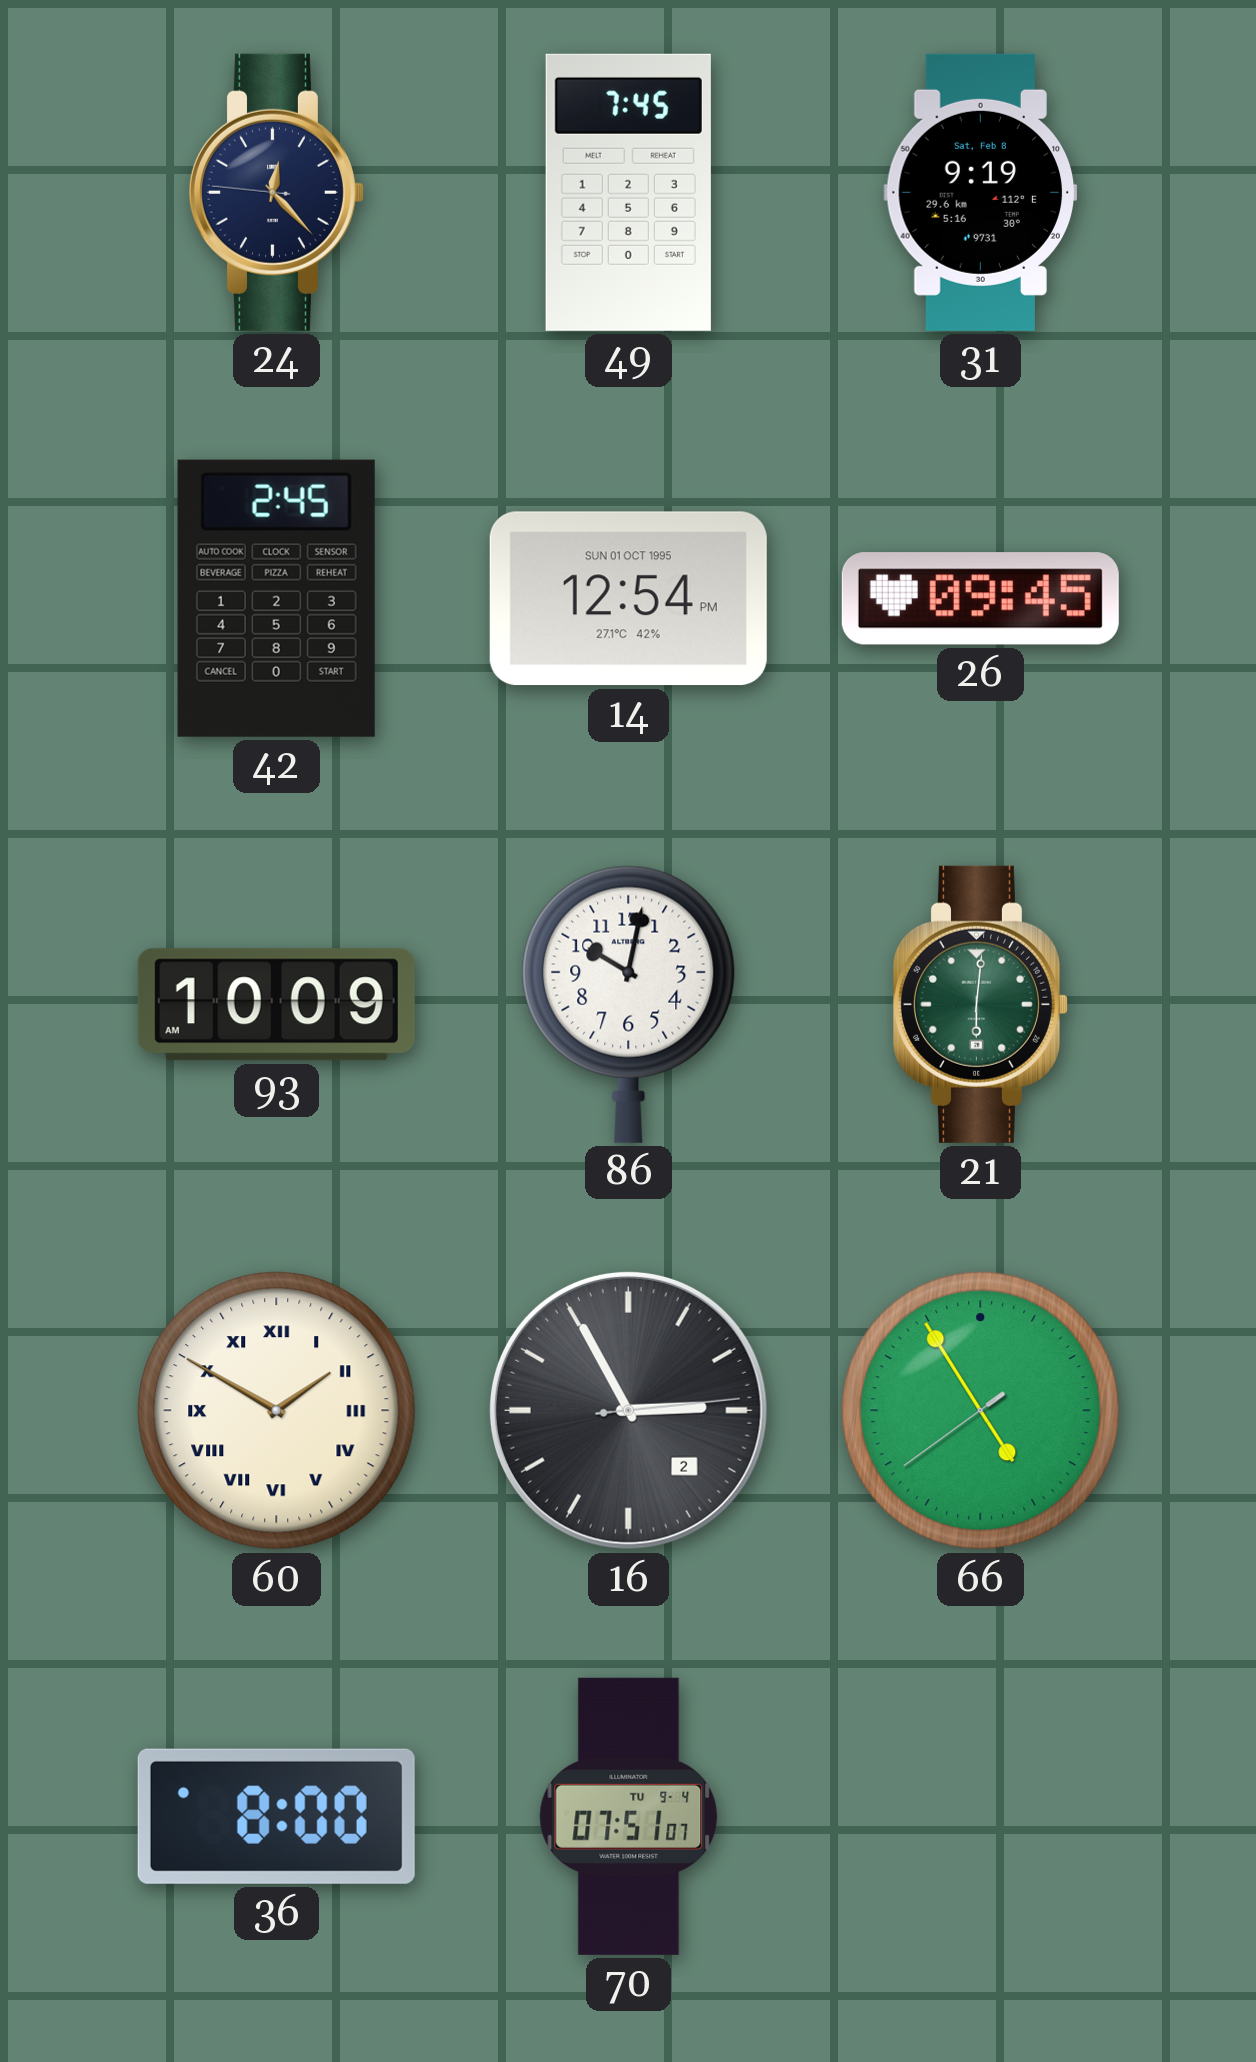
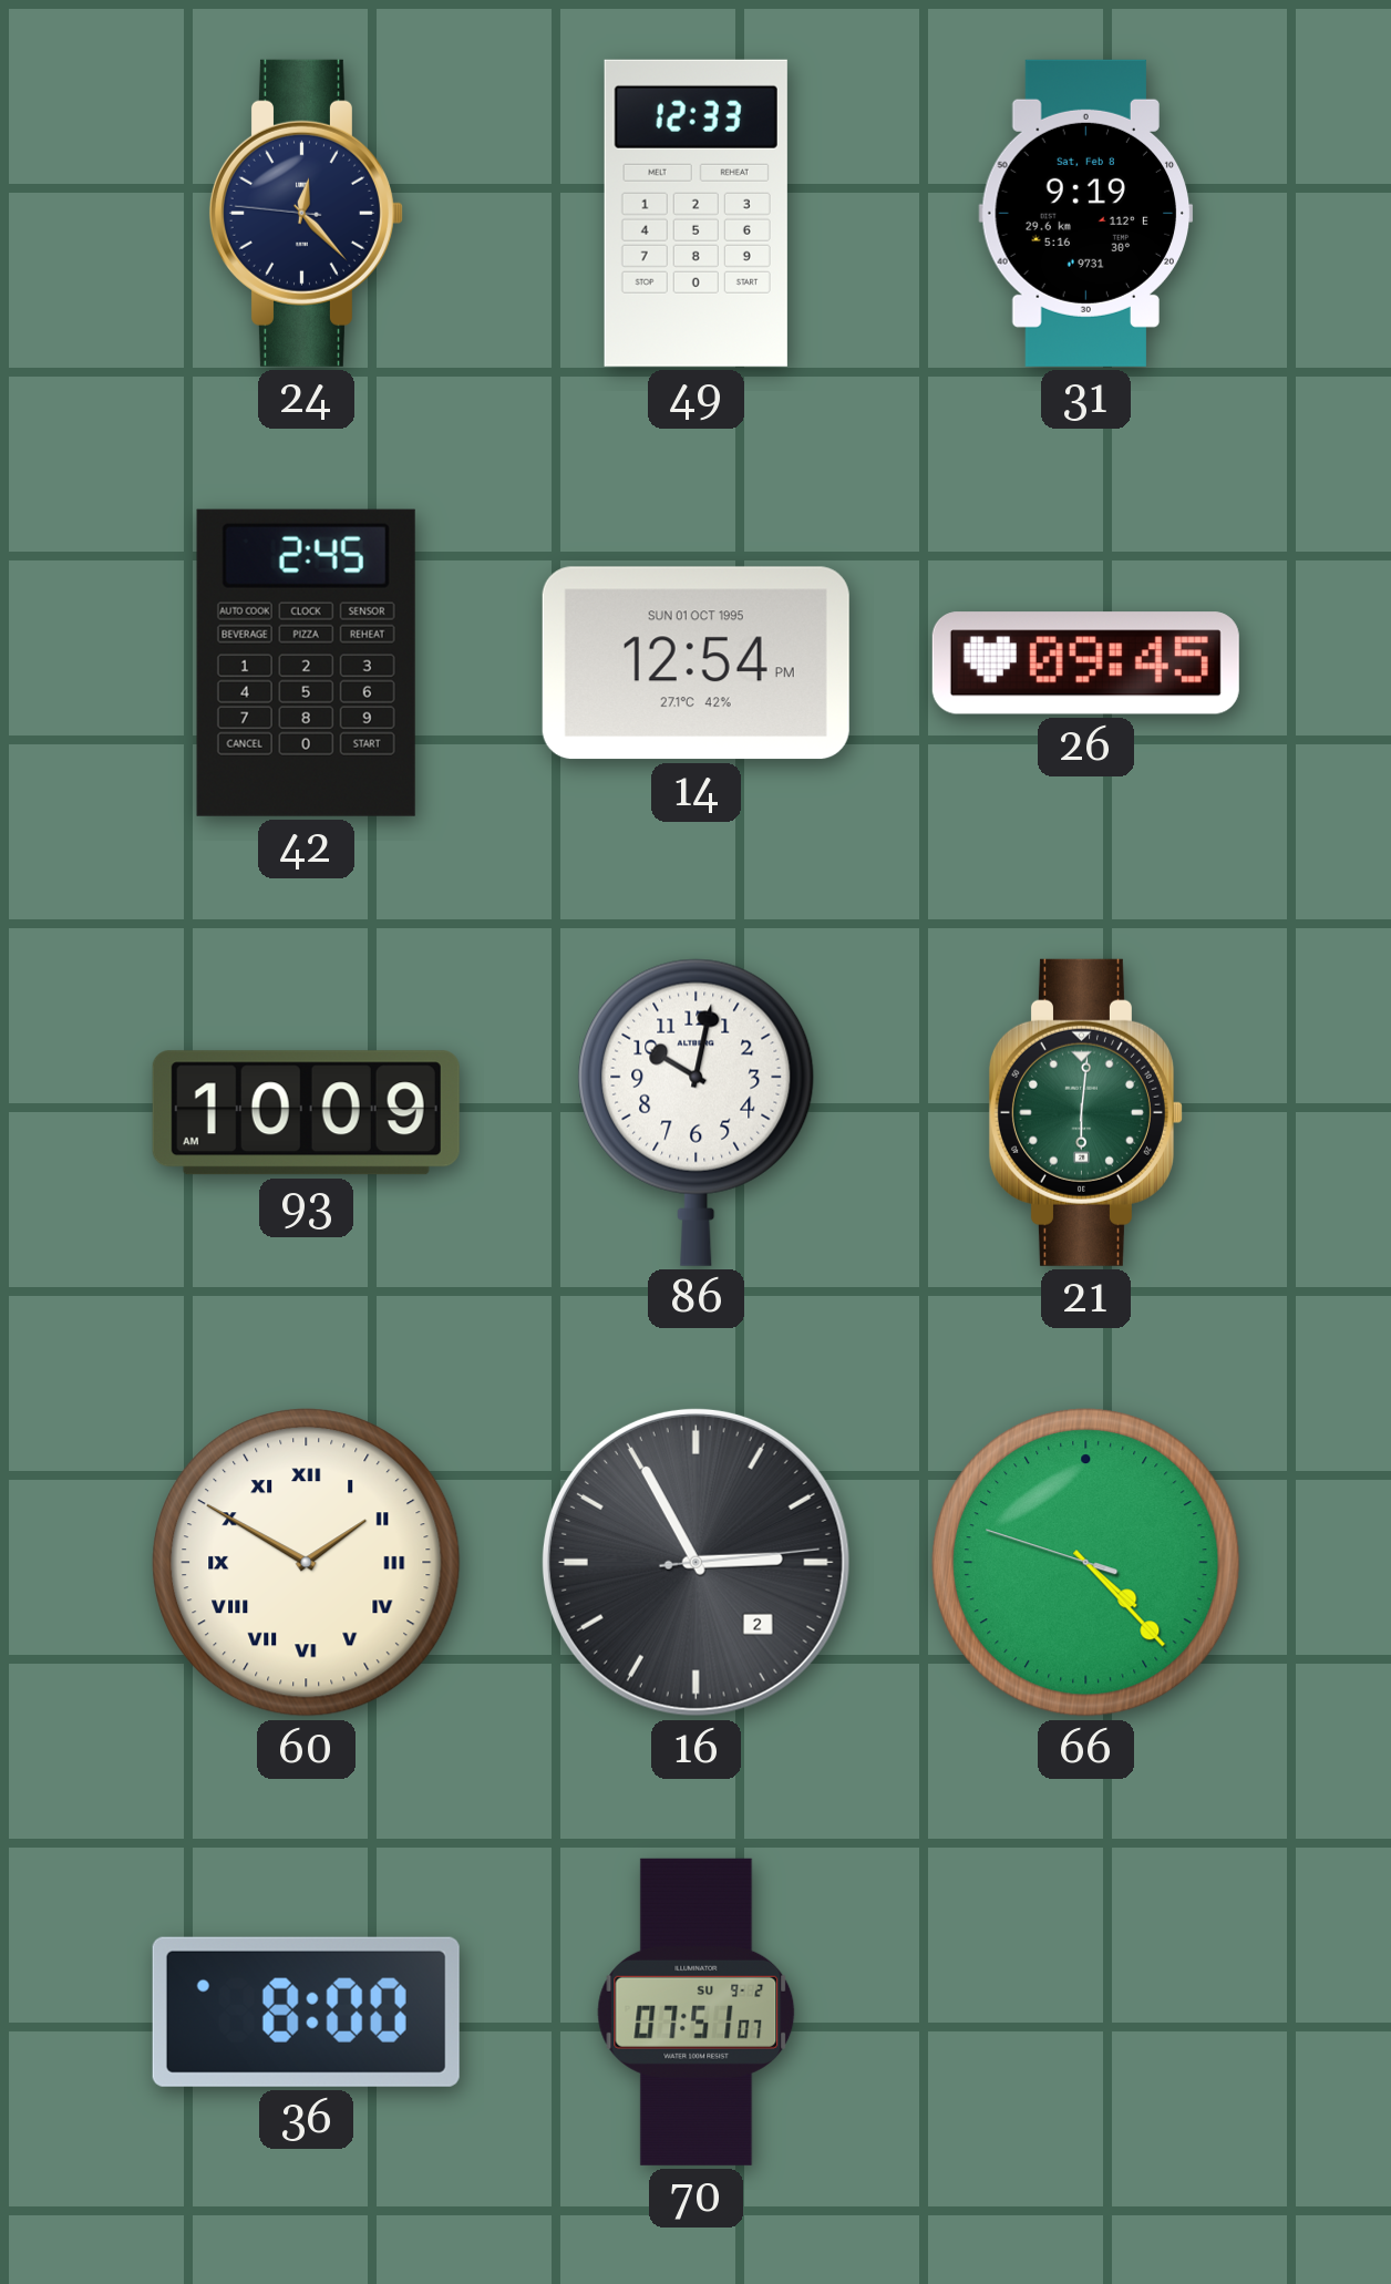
49: 7:45 -> 12:33 (695, 213)
66: 4:54 -> 4:22 (1086, 1563)
70 date: TU 9-4 -> SU 9-2 (697, 2012)
